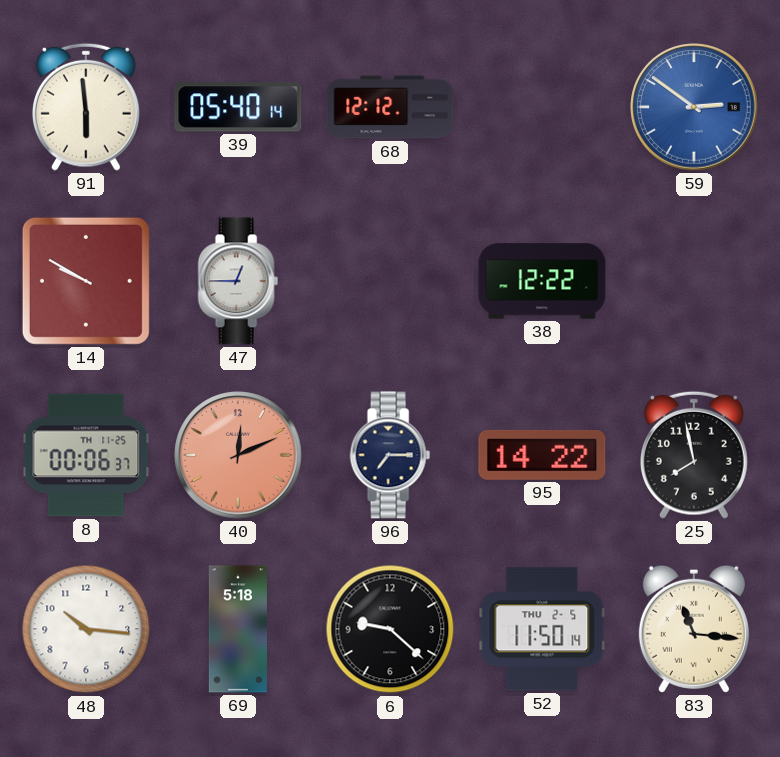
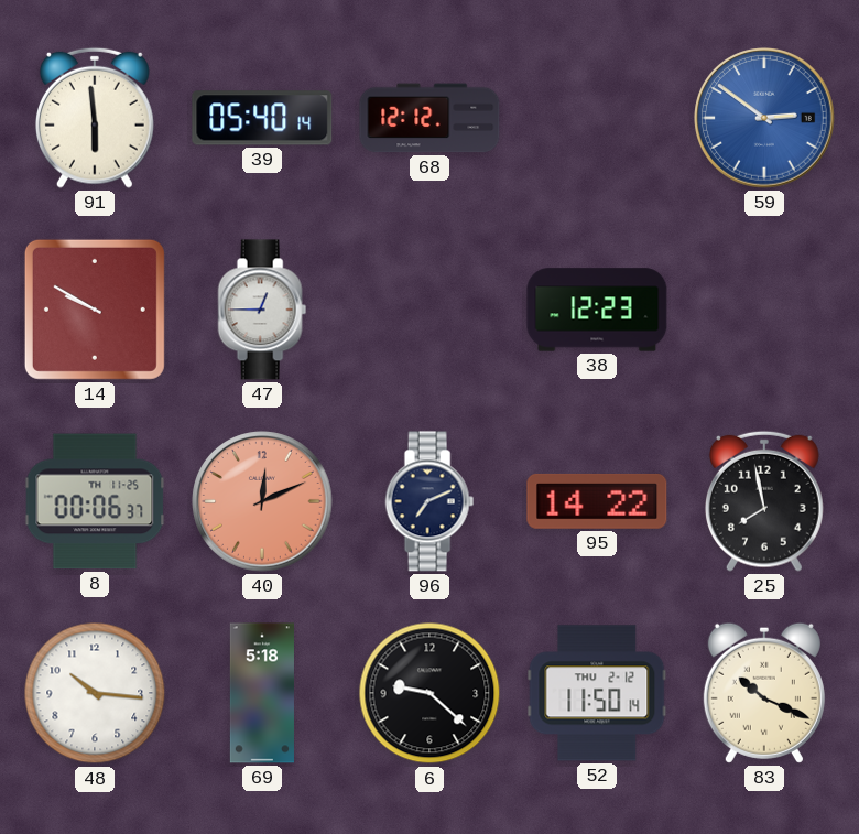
38: 12:22 -> 12:23 (597, 310)
96: 7:15 -> 7:11 (430, 501)
52 date: THU 2-5 -> THU 2-12 (597, 693)
83: 11:16 -> 10:19 (764, 693)
